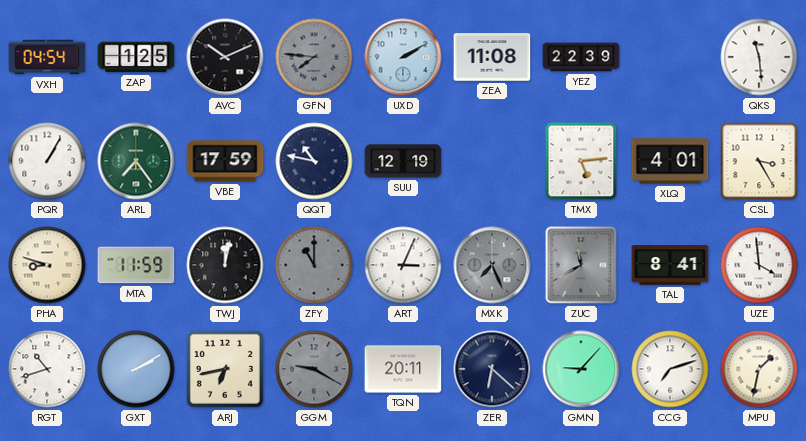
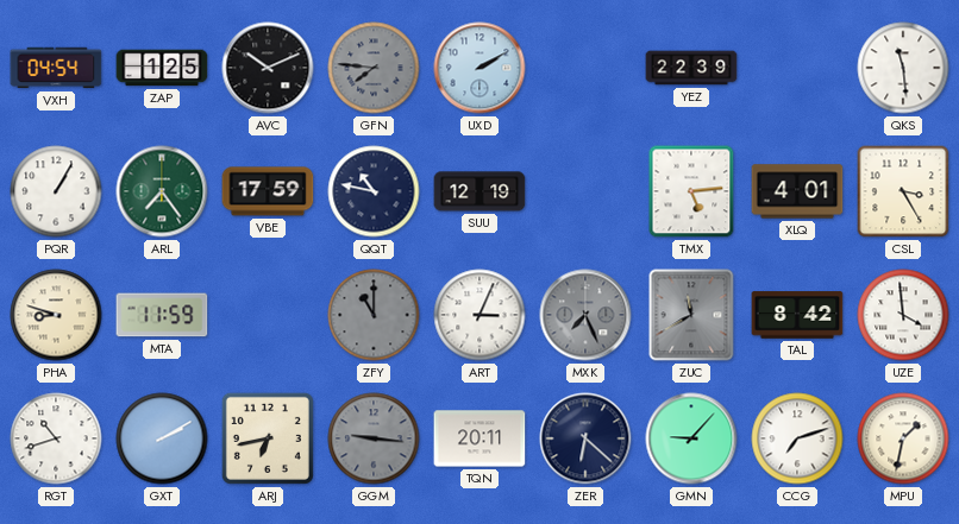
ZEA: 11:08 -> none (492, 57)
TWJ: 12:02 -> none (225, 265)
TAL: 8:41 -> 8:42 (797, 315)
GGM: 9:20 -> 9:16 (374, 438)
